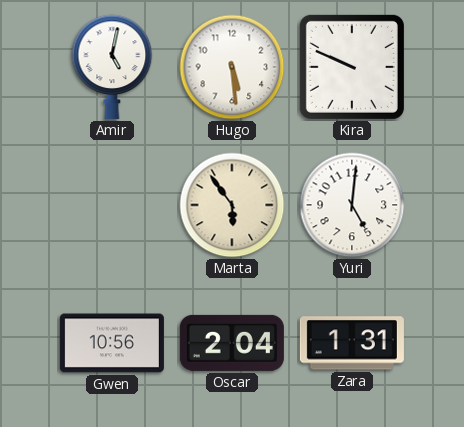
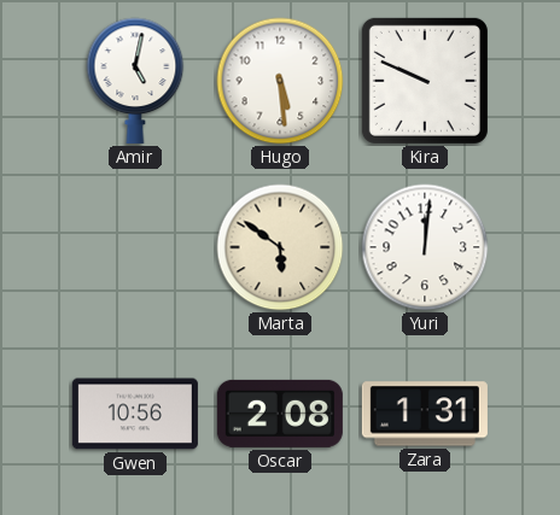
Marta: 5:54 -> 5:51 (280, 247)
Yuri: 5:01 -> 12:01 (425, 247)
Oscar: 2:04 -> 2:08 (280, 414)
